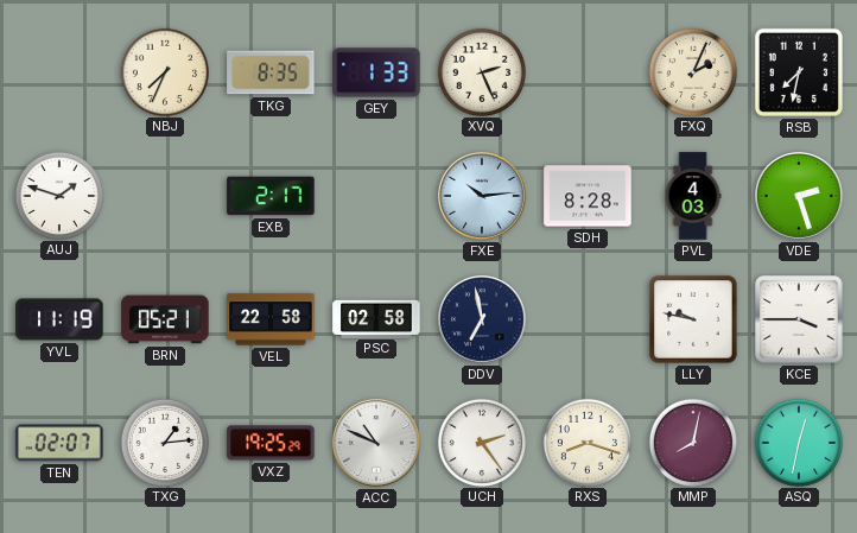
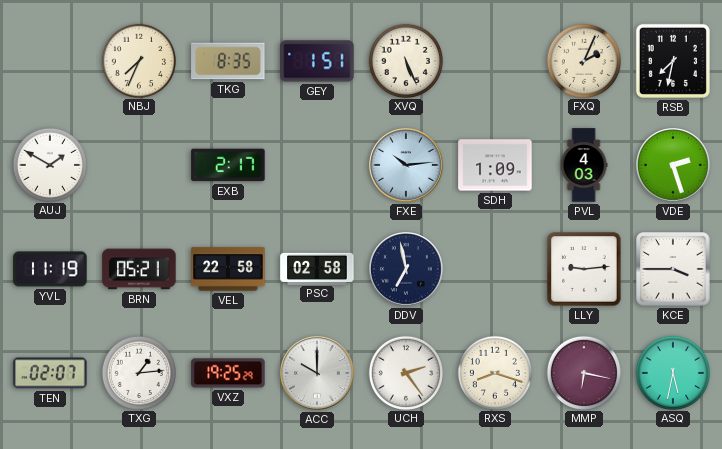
GEY: 1:33 -> 1:51 (317, 61)
XVQ: 2:26 -> 5:26 (405, 60)
AUJ: 1:48 -> 1:50 (49, 164)
SDH: 8:28 -> 1:09 (495, 165)
LLY: 9:47 -> 9:14 (584, 269)
ACC: 10:49 -> 10:00 (318, 374)
MMP: 8:02 -> 6:17 (583, 372)
ASQ: 12:32 -> 5:32 (672, 372)
